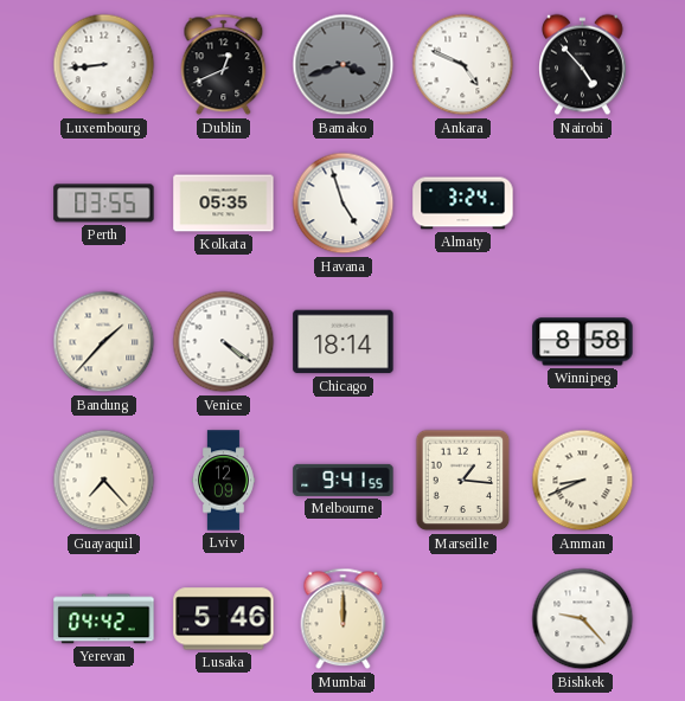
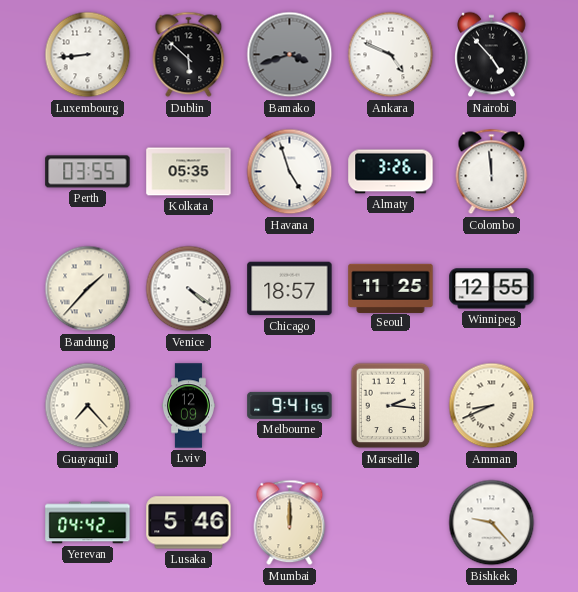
Dublin: 12:41 -> 5:52 (189, 55)
Almaty: 3:24 -> 3:26 (391, 172)
Colombo: none -> 11:59 (492, 172)
Chicago: 18:14 -> 18:57 (290, 289)
Seoul: none -> 11:25 (391, 288)
Winnipeg: 8:58 -> 12:55 (492, 289)
Marseille: 1:16 -> 2:16 (391, 406)
